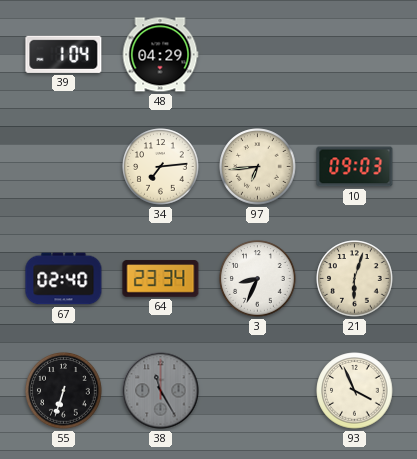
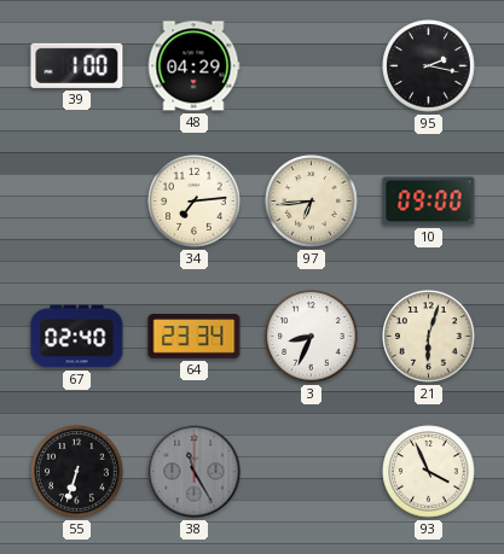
39: 1:04 -> 1:00 (77, 65)
95: none -> 2:17 (429, 66)
10: 09:03 -> 09:00 (429, 202)
